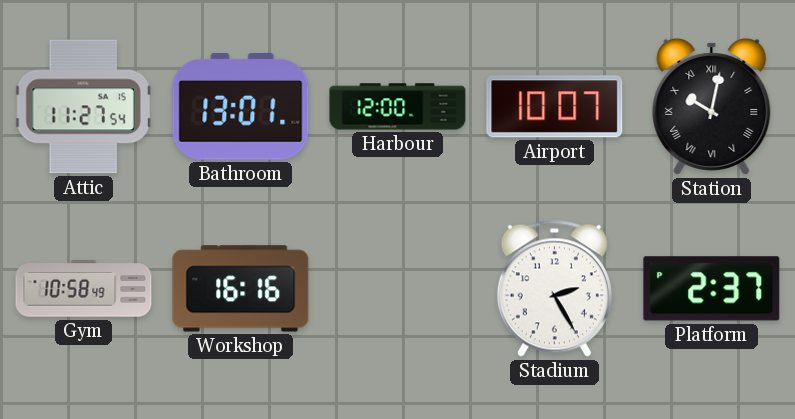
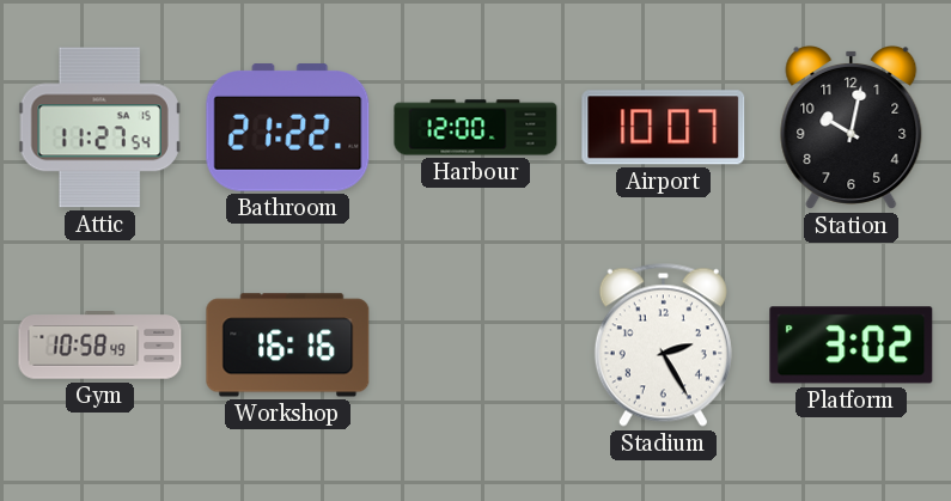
Bathroom: 13:01 -> 21:22 (288, 128)
Station numerals: Roman -> Arabic (852, 127)
Platform: 2:37 -> 3:02 (852, 346)
